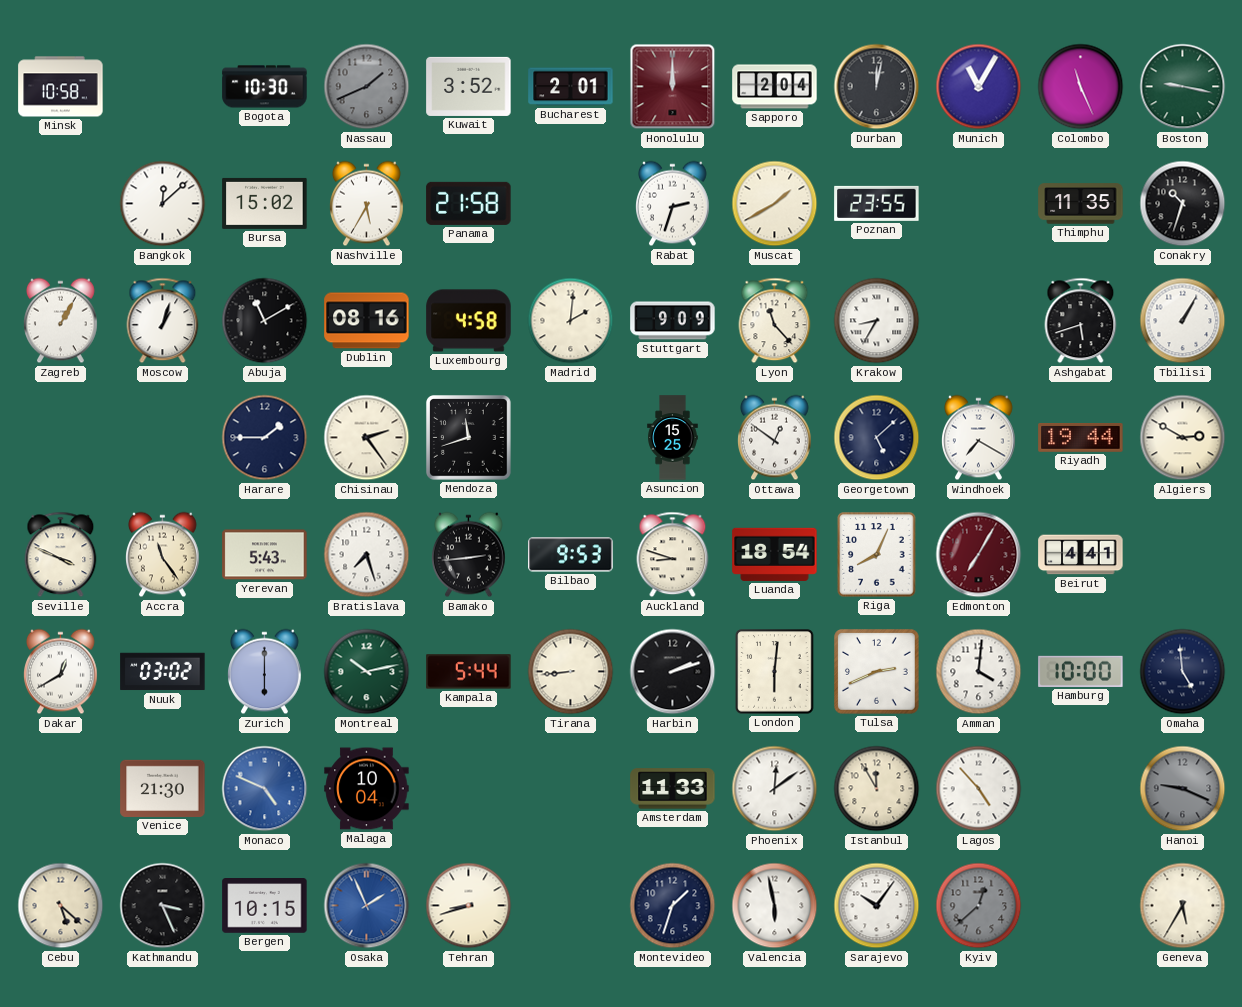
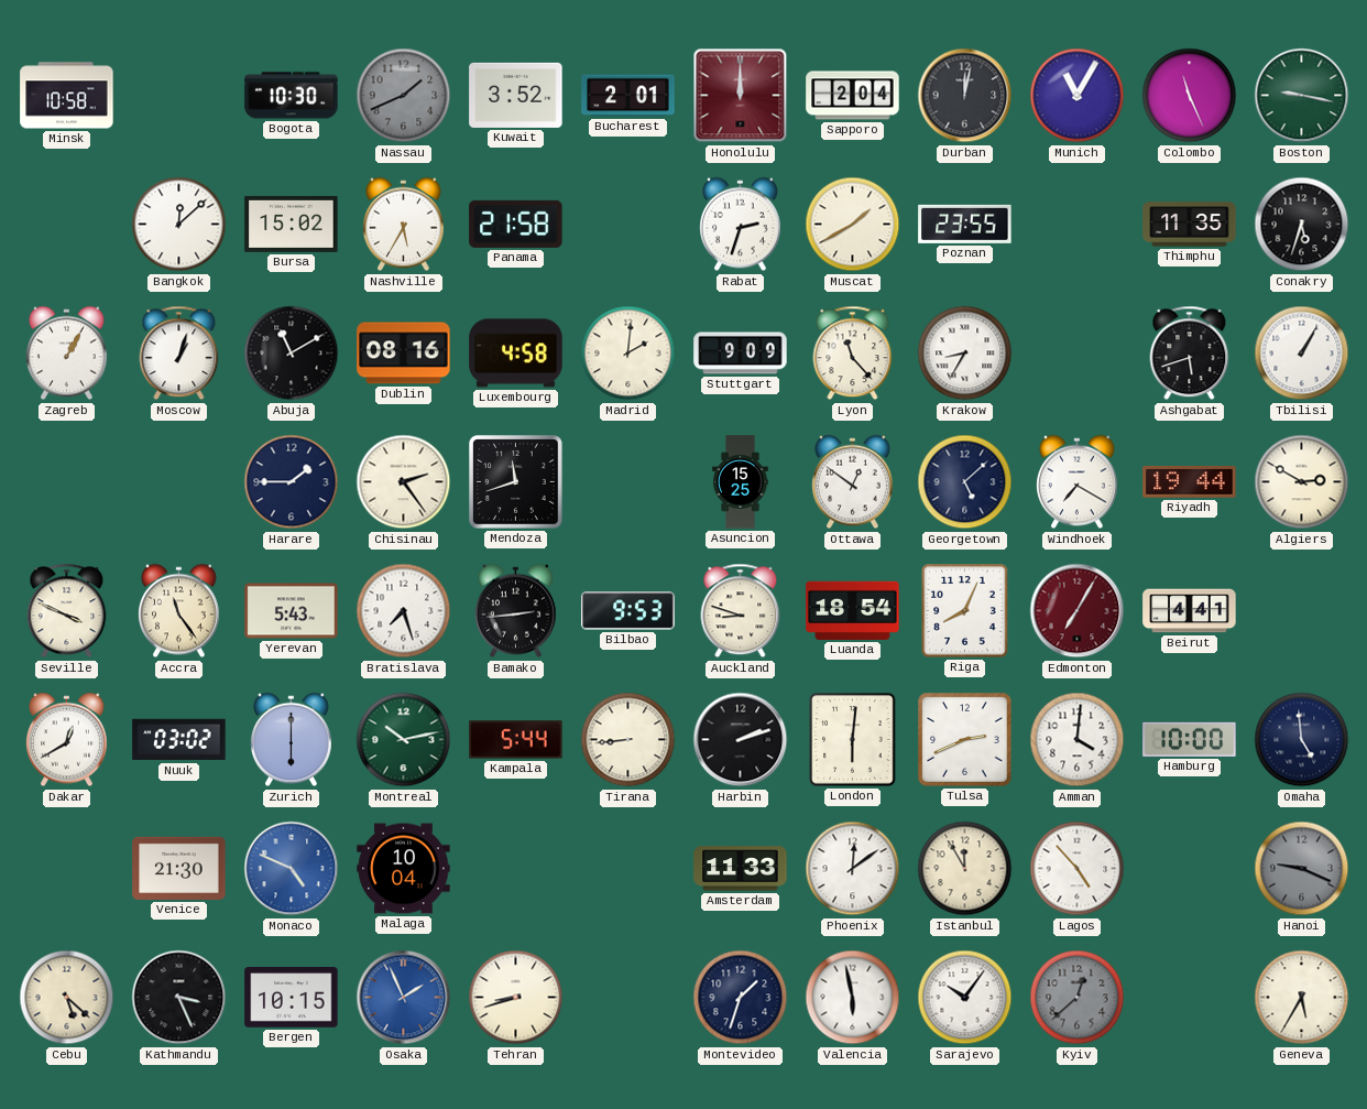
Conakry: 10:33 -> 5:33 (1302, 225)
